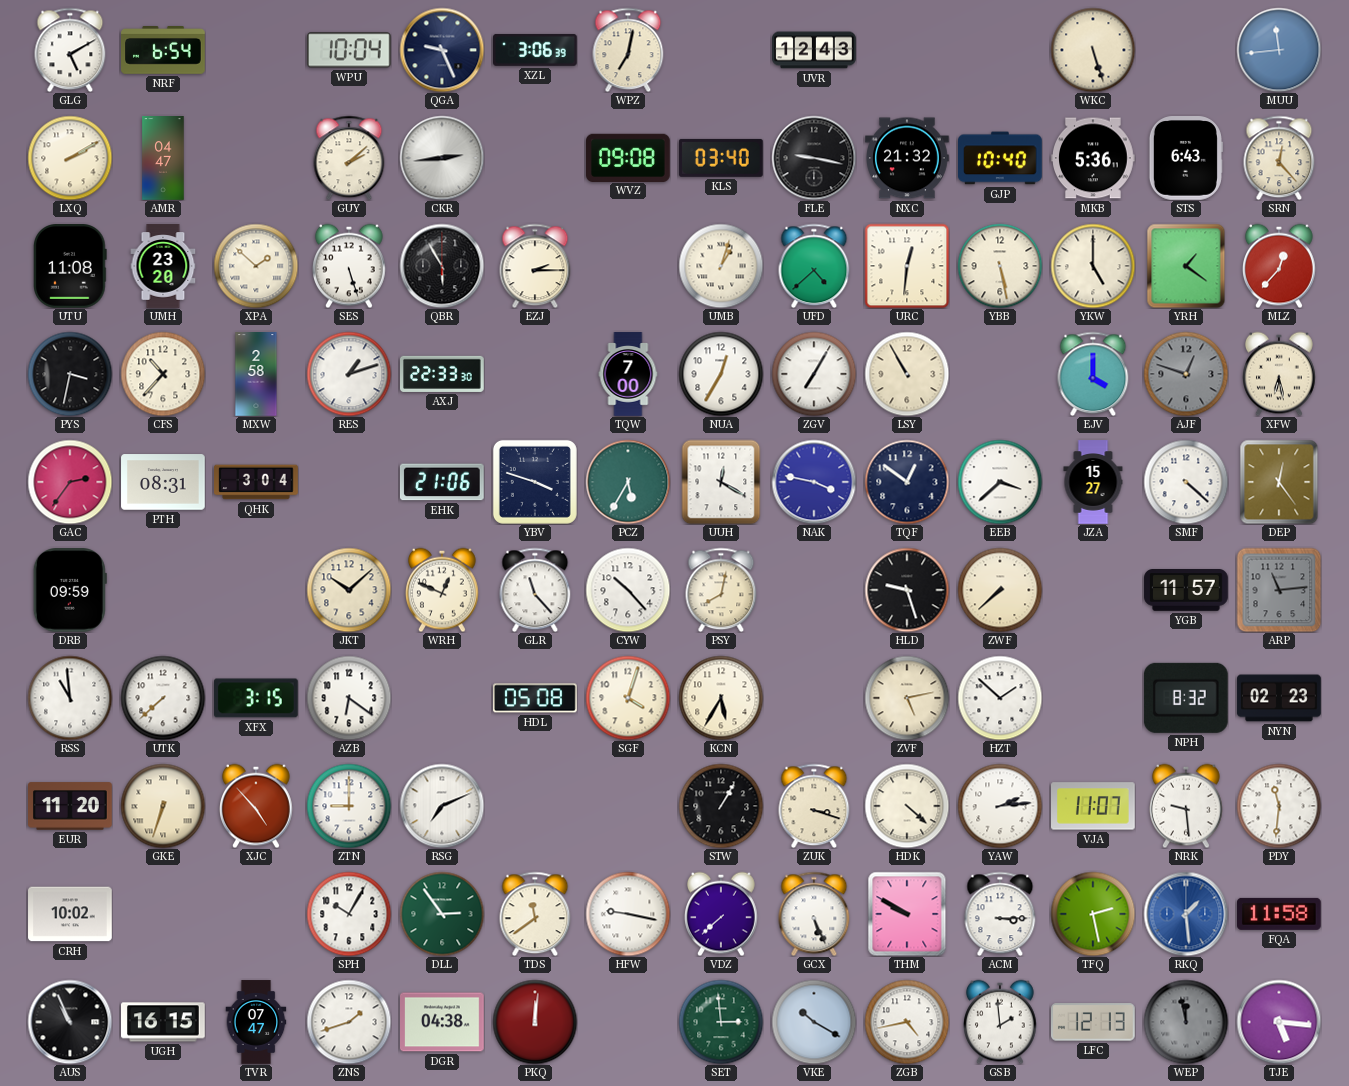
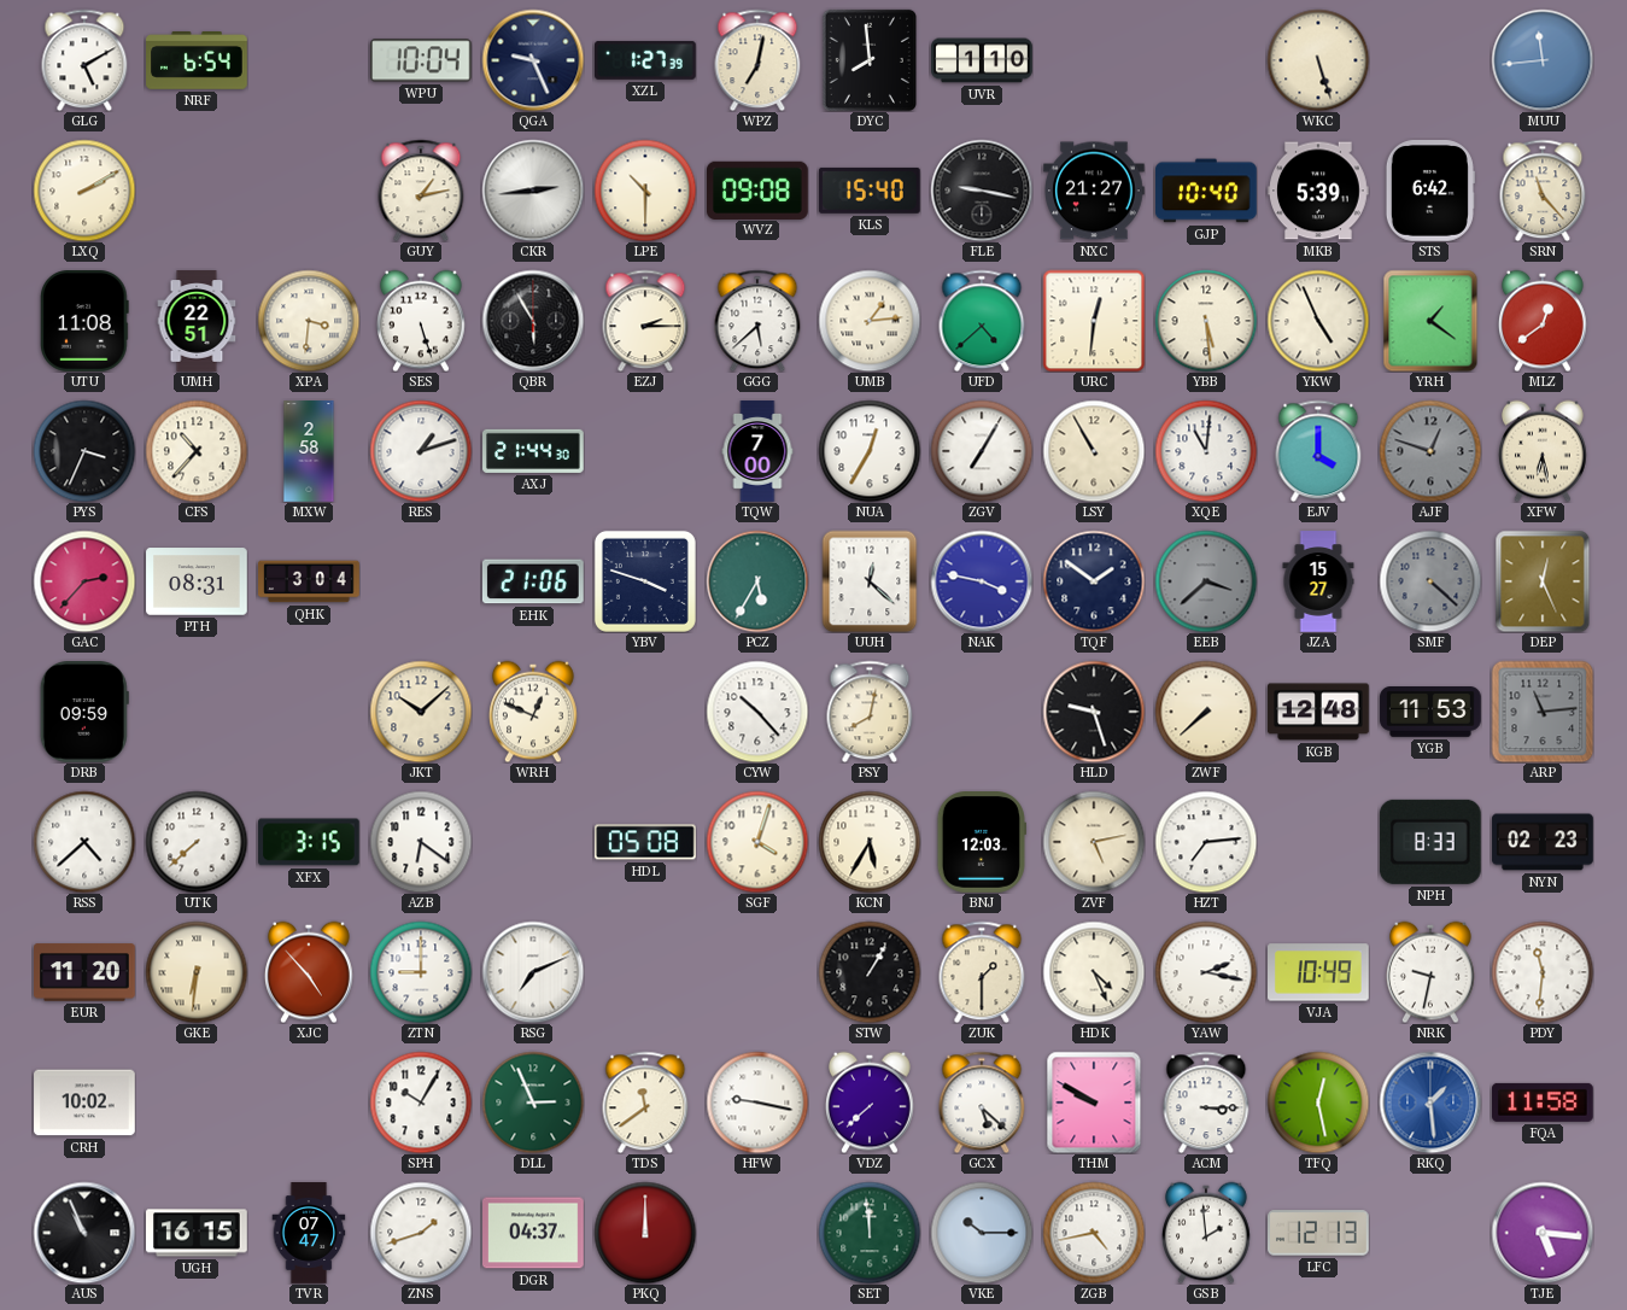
XZL: 3:06 -> 1:27 (646, 60)
DYC: none -> 7:59 (870, 60)
UVR: 12:43 -> 1:10 (982, 60)
AMR: 04:47 -> none (163, 158)
GUY: 2:08 -> 1:13 (421, 191)
LPE: none -> 10:30 (645, 191)
KLS: 03:40 -> 15:40 (870, 191)
NXC: 21:32 -> 21:27 (1094, 191)
MKB: 5:36 -> 5:39 (1318, 191)
STS: 6:43 -> 6:42 (1430, 192)
SRN: 12:23 -> 11:23 (1543, 191)
UMH: 23:20 -> 22:51 (197, 321)
XPA: 1:52 -> 3:31 (309, 321)
GGG: none -> 5:38 (757, 321)
UMB: 1:03 -> 1:14 (870, 321)
YBB: 5:28 -> 5:29 (1206, 321)
YKW: 5:00 -> 4:56 (1318, 321)
MLZ: 12:37 -> 12:39 (1544, 321)
PYS: 3:32 -> 3:34 (84, 451)
AXJ: 22:33 -> 21:44 (534, 451)
XQE: none -> 11:01 (1206, 451)
GAC: 2:36 -> 2:37 (84, 581)
UUH: 12:20 -> 12:22 (870, 581)
TQF: 12:51 -> 1:51 (1094, 581)
EEB dial: white -> grey (1206, 581)
SMF dial: white -> grey (1430, 581)
DEP: 12:24 -> 12:26 (1543, 581)
GLR: 11:23 -> none (535, 590)
KGB: none -> 12:48 (1318, 712)
YGB: 11:57 -> 11:53 (1430, 712)
RSS: 10:59 -> 4:38 (84, 842)
BNJ: none -> 12:03 (982, 843)
HZT: 1:52 -> 7:14 (1206, 842)
NPH: 8:32 -> 8:33 (1430, 842)
GKE: 6:33 -> 6:31 (197, 972)
ZUK: 3:18 -> 1:30 (982, 972)
HDK: 4:22 -> 4:26 (1094, 972)
YAW: 2:14 -> 2:17 (1206, 972)
VJA: 11:07 -> 10:49 (1319, 972)
NRK: 9:29 -> 9:32 (1432, 972)
DLL: 2:54 -> 2:56 (533, 1103)
GCX: 5:26 -> 5:22 (982, 1103)
TFQ: 2:28 -> 12:28 (1318, 1103)
DGR: 04:38 -> 04:37 (534, 1233)
PKQ: 12:01 -> 12:00 (645, 1233)
SET: 2:59 -> 11:59 (870, 1233)
VKE: 10:20 -> 10:15 (982, 1233)
WEP: 11:58 -> none (1186, 1022)
